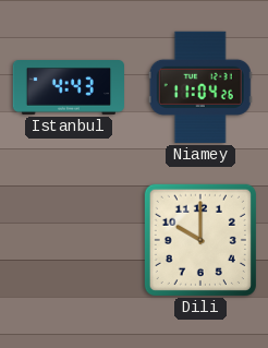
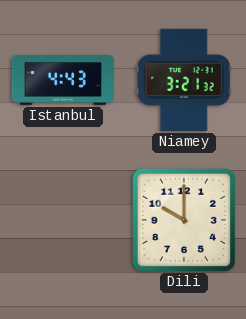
Niamey: 11:04 -> 3:21 (184, 80)
